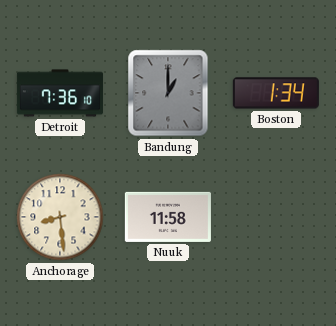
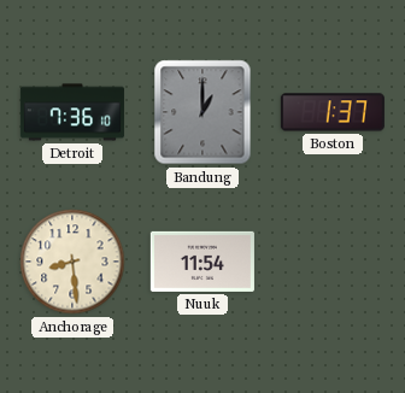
Boston: 1:34 -> 1:37 (333, 112)
Nuuk: 11:58 -> 11:54 (202, 262)
